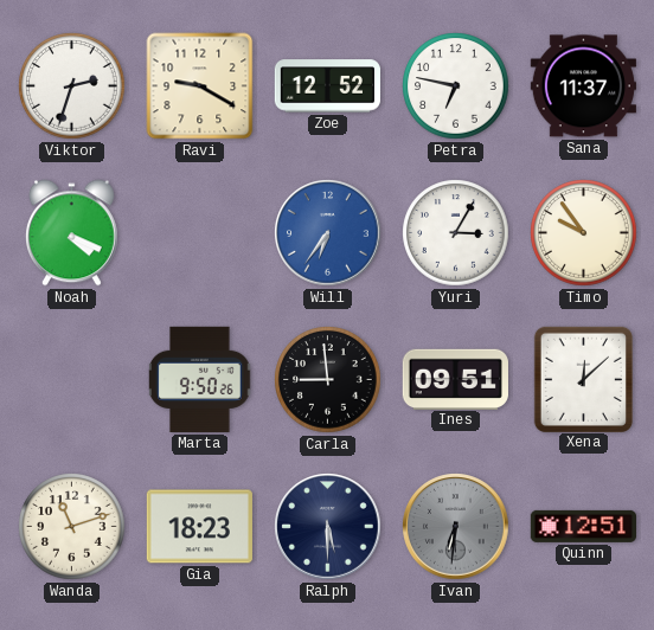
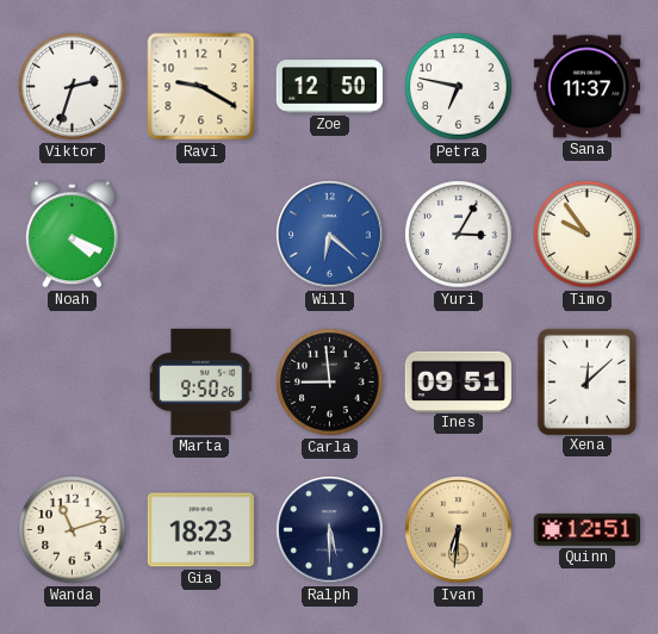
Zoe: 12:52 -> 12:50 (329, 87)
Will: 6:36 -> 6:22 (330, 235)
Ivan dial: grey -> champagne (459, 530)
